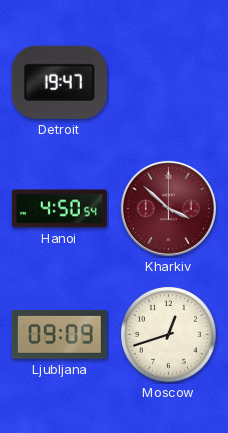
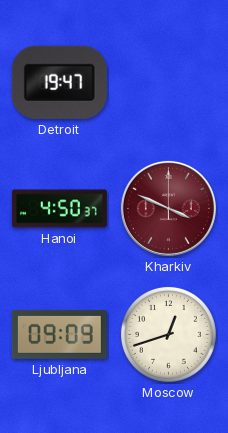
Hanoi: 4:50:54 -> 4:50:37 (59, 209)
Kharkiv: 3:52 -> 3:49 (168, 208)
